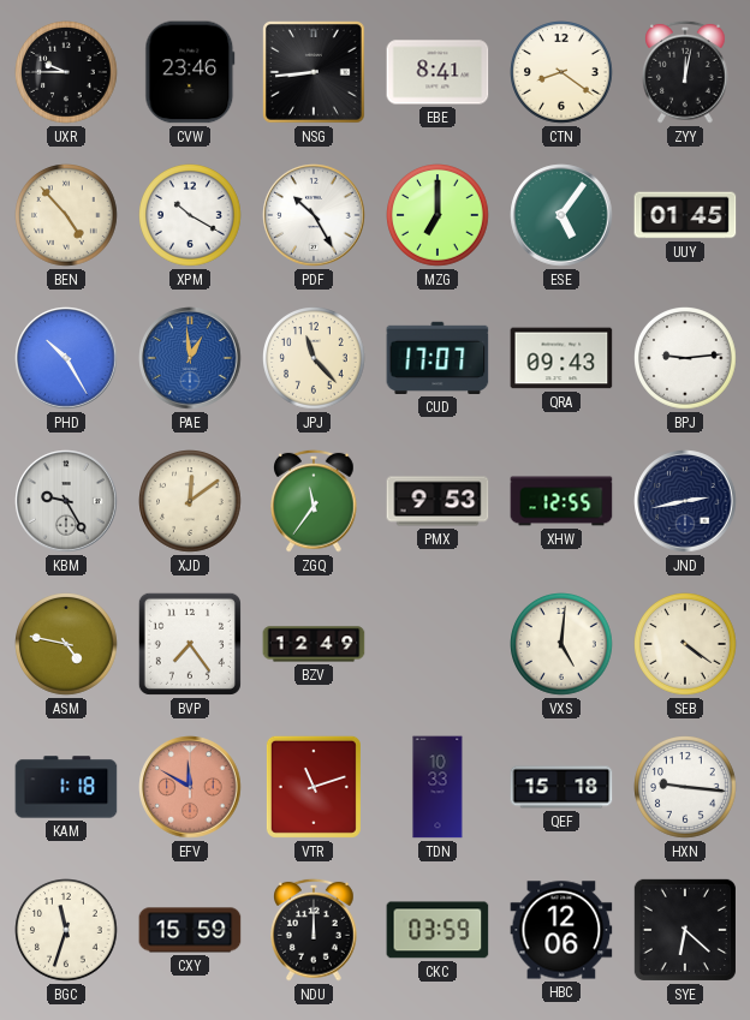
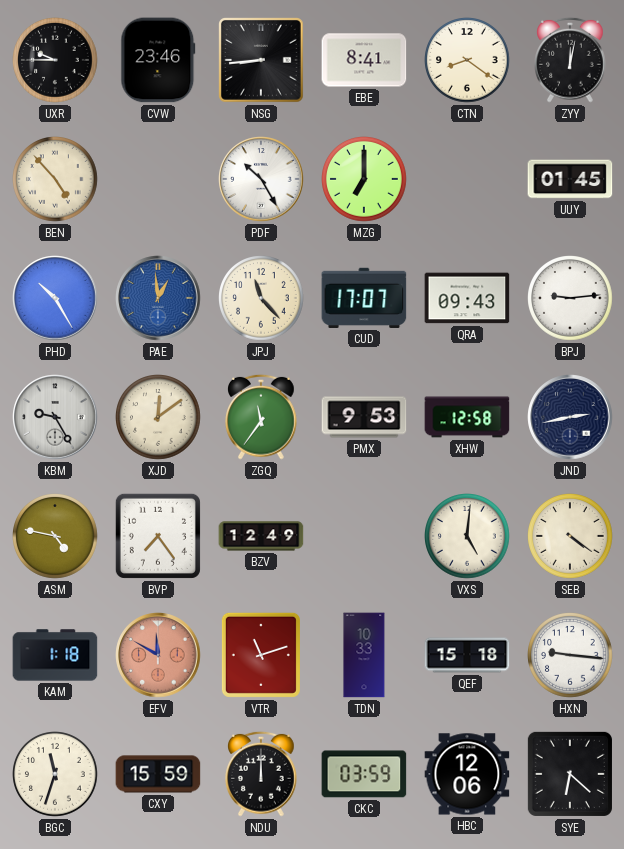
XPM: 10:20 -> none (191, 216)
ESE: 5:06 -> none (561, 215)
XHW: 12:55 -> 12:58 (467, 417)
